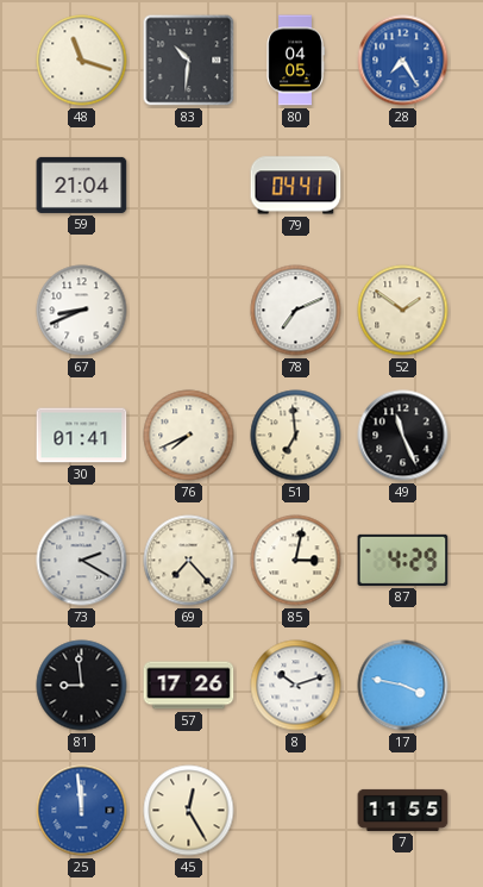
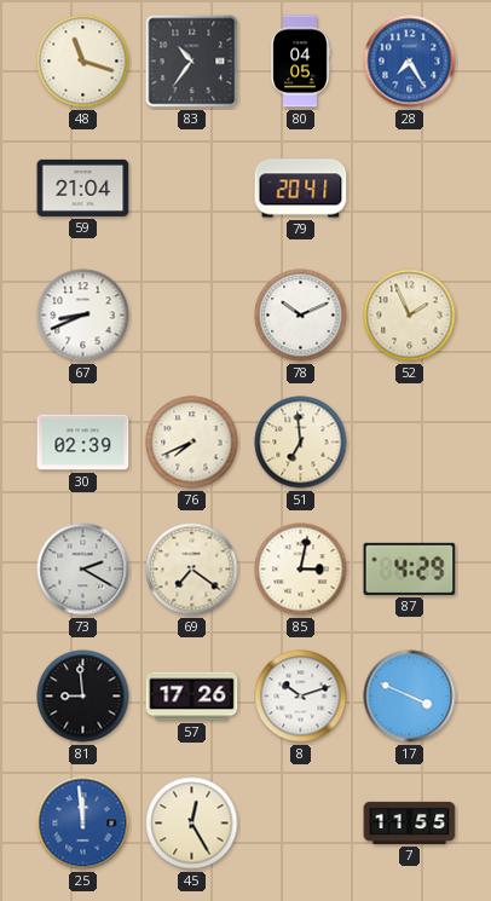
83: 10:31 -> 10:36 (192, 62)
79: 04:41 -> 20:41 (301, 189)
78: 7:11 -> 10:11 (301, 316)
52: 1:51 -> 1:56 (410, 316)
30: 01:41 -> 02:39 (83, 443)
49: 11:26 -> none (403, 436)
69: 7:23 -> 7:21 (192, 570)
17: 3:47 -> 3:49 (410, 697)
